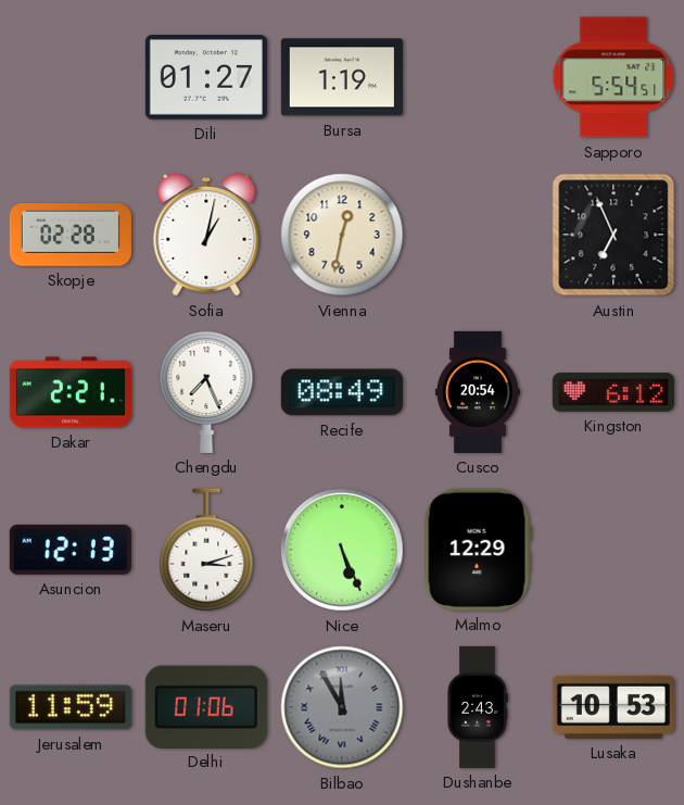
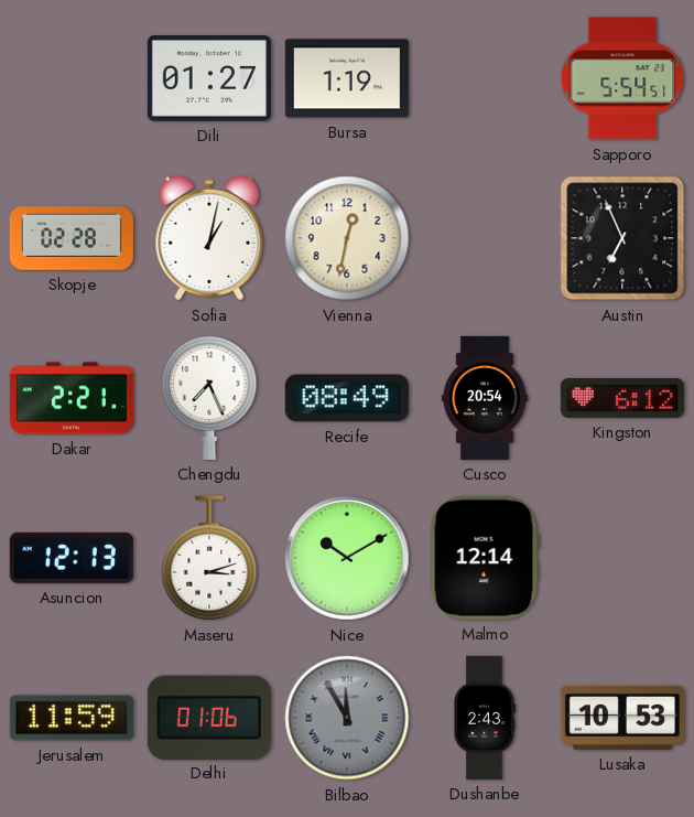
Nice: 5:26 -> 10:10 (347, 558)
Malmo: 12:29 -> 12:14 (485, 558)
